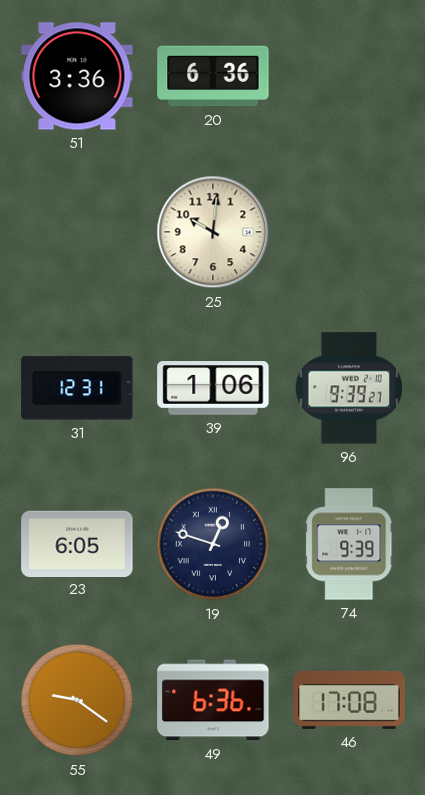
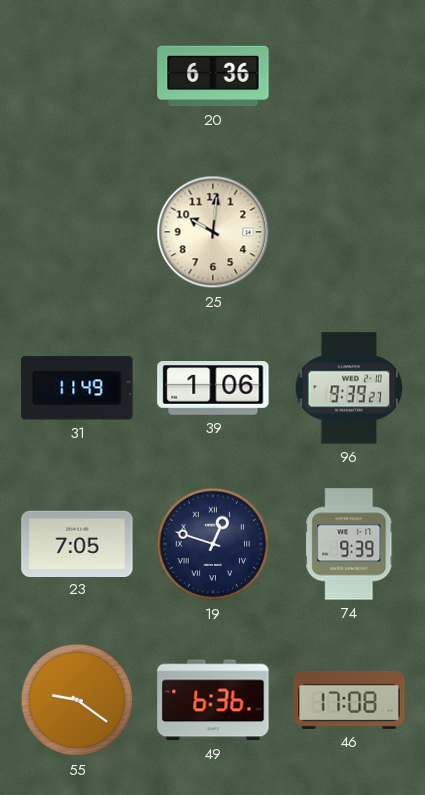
51: 3:36 -> none (77, 76)
31: 12:31 -> 11:49 (77, 388)
23: 6:05 -> 7:05 (77, 543)
